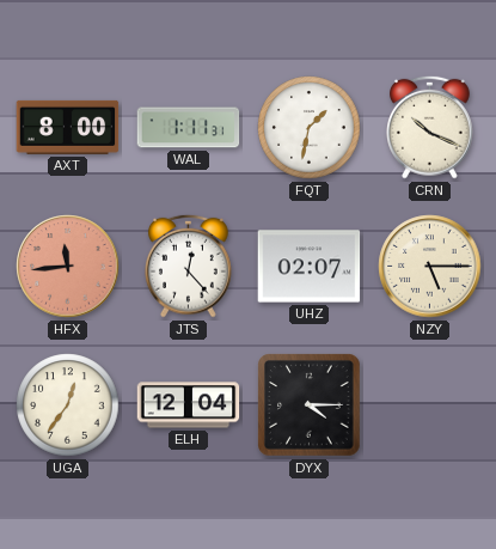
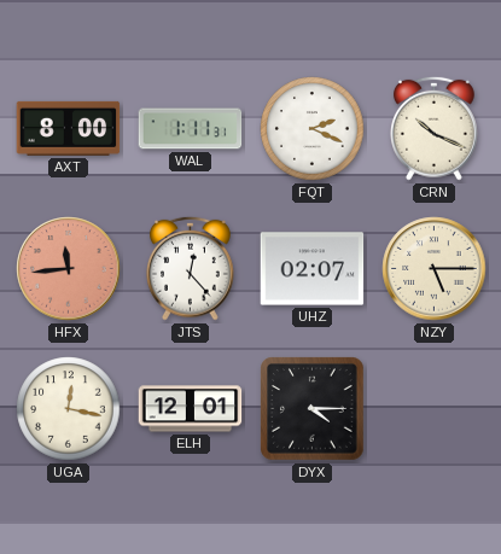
FQT: 1:32 -> 2:19 (313, 129)
UGA: 12:36 -> 12:17 (69, 409)
ELH: 12:04 -> 12:01 (191, 409)
